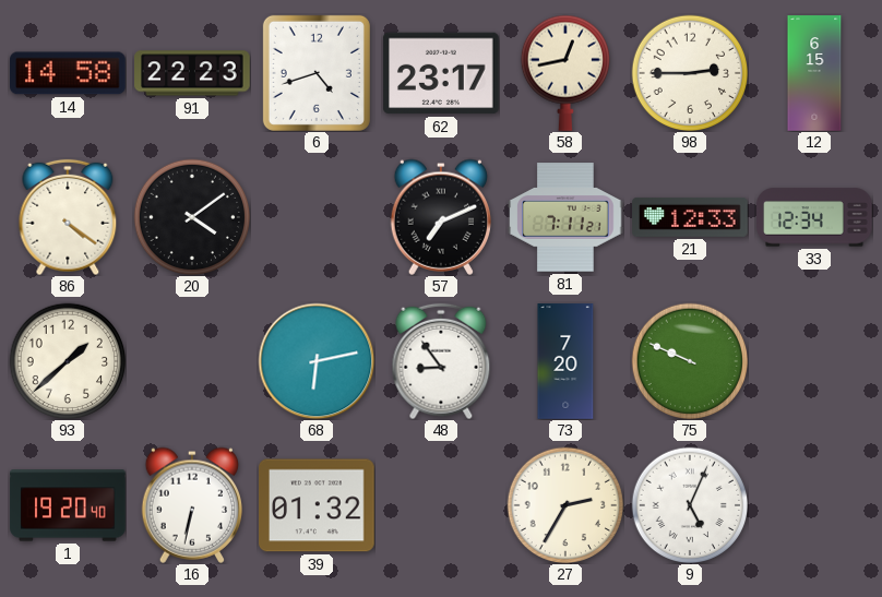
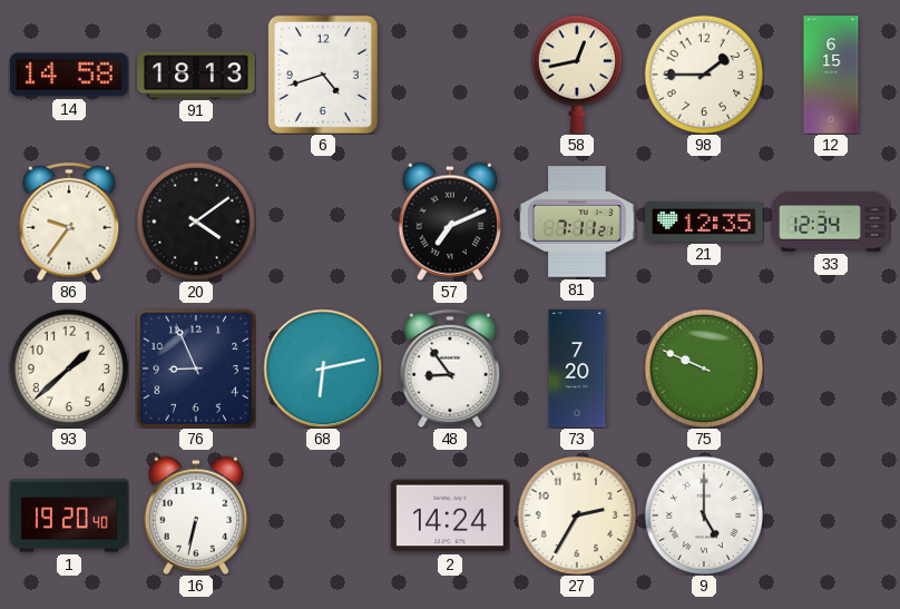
91: 22:23 -> 18:13 (196, 75)
62: 23:17 -> none (441, 73)
98: 2:45 -> 1:45 (704, 75)
86: 4:21 -> 9:36 (69, 222)
21: 12:33 -> 12:35 (704, 222)
76: none -> 8:56 (196, 369)
39: 01:32 -> none (317, 505)
2: none -> 14:24 (450, 515)
9: 5:04 -> 5:00 (704, 515)
